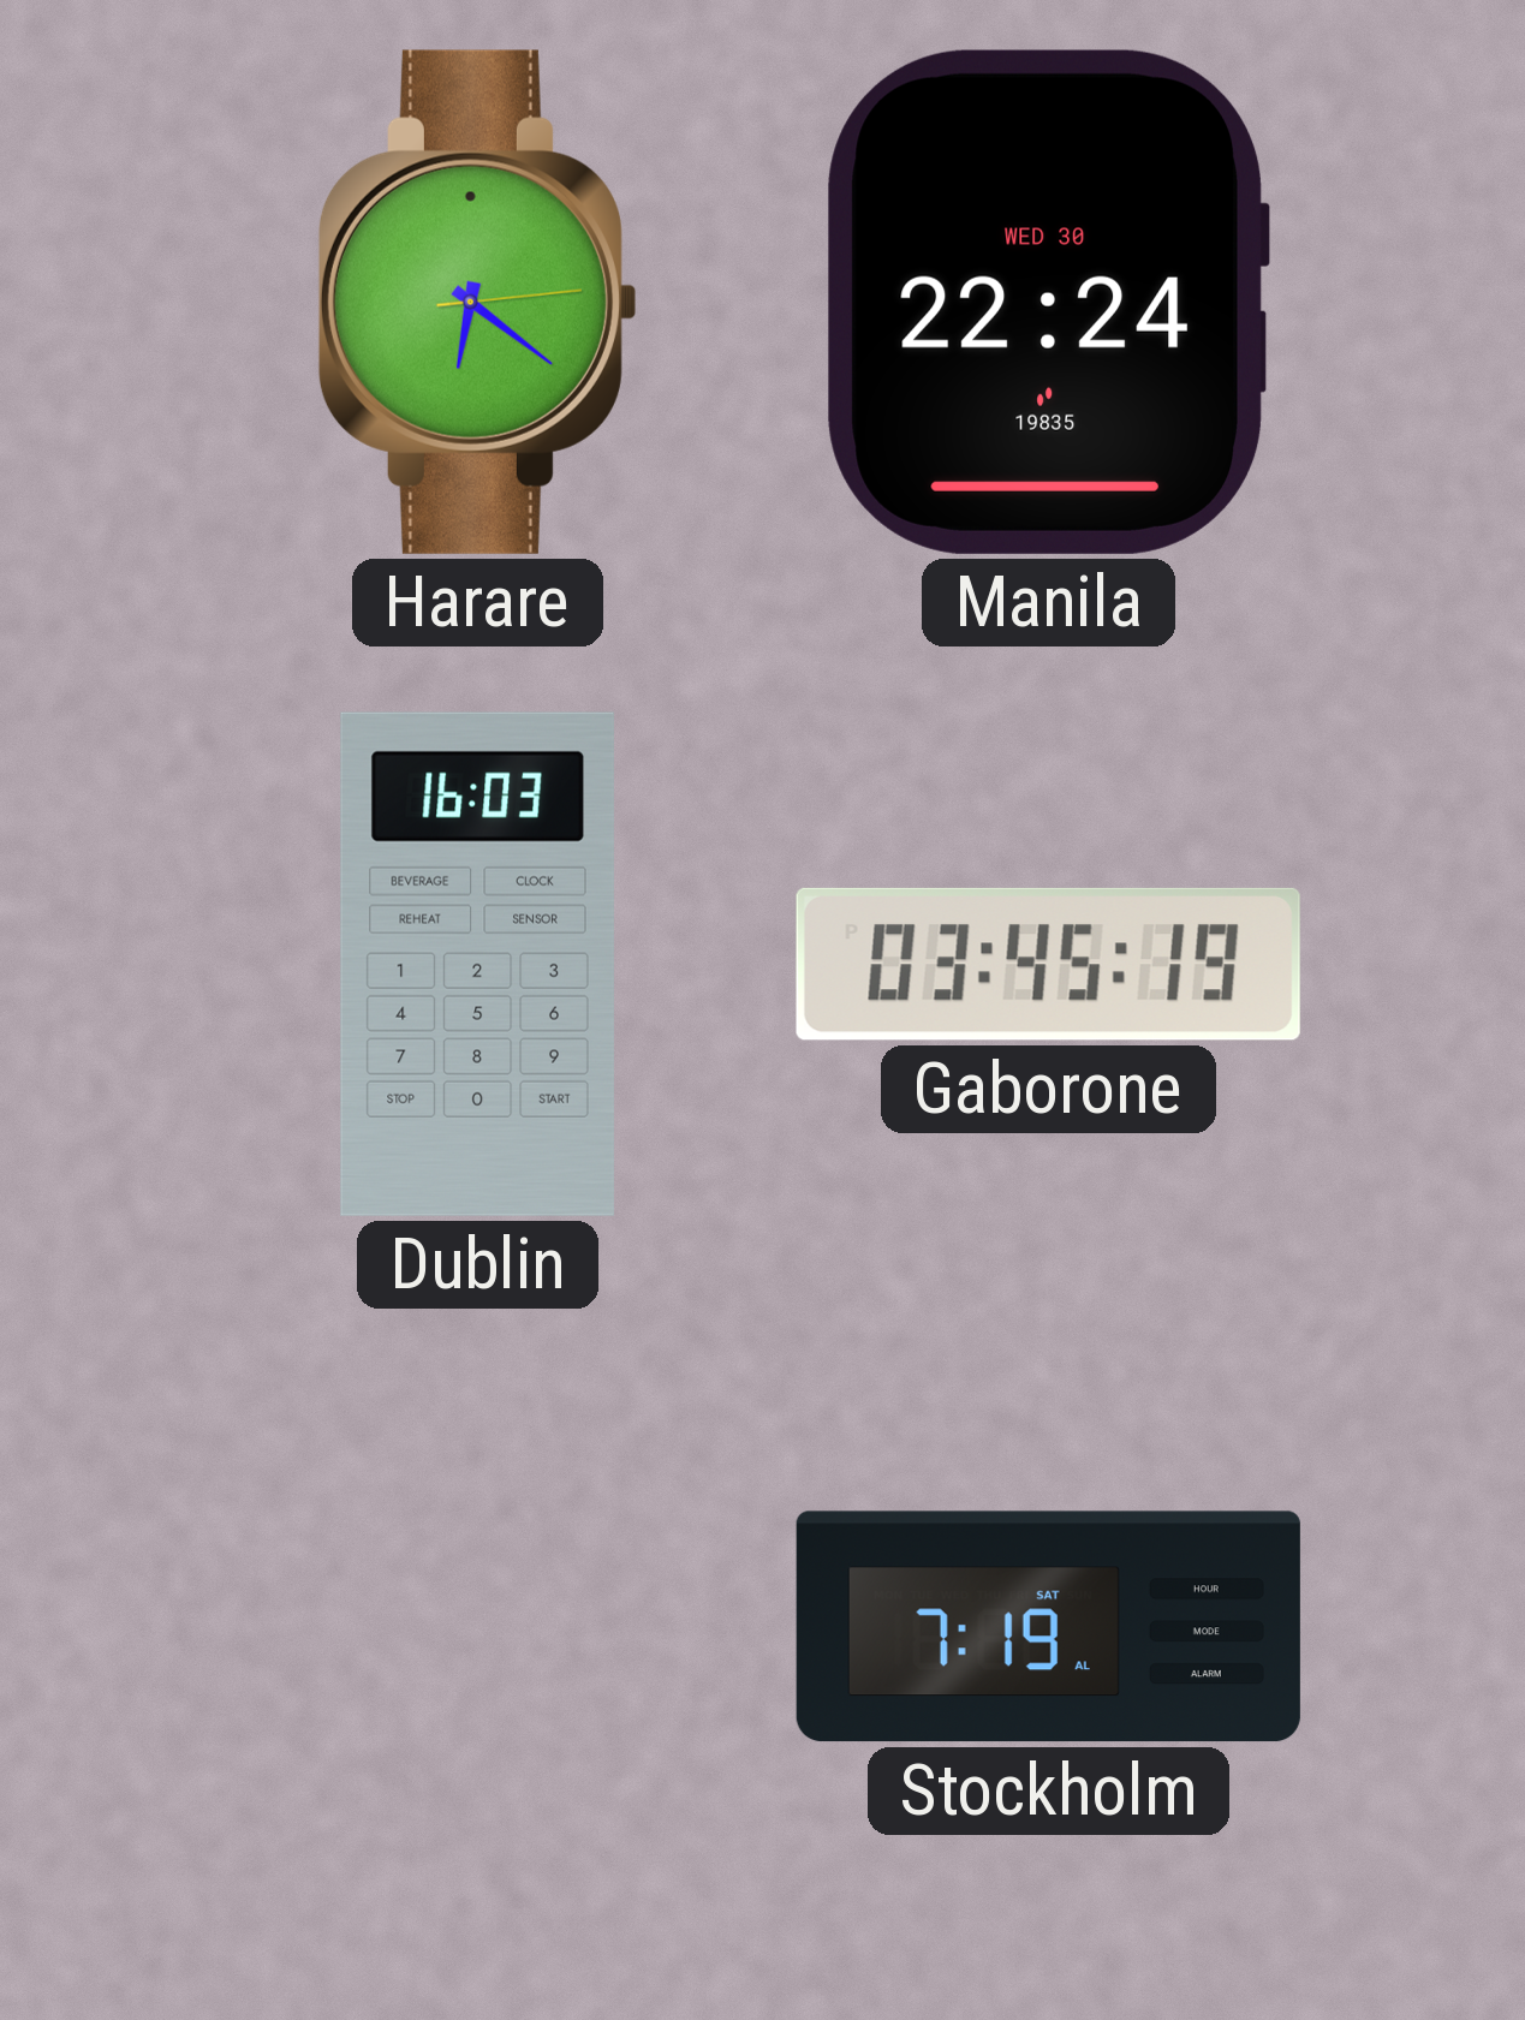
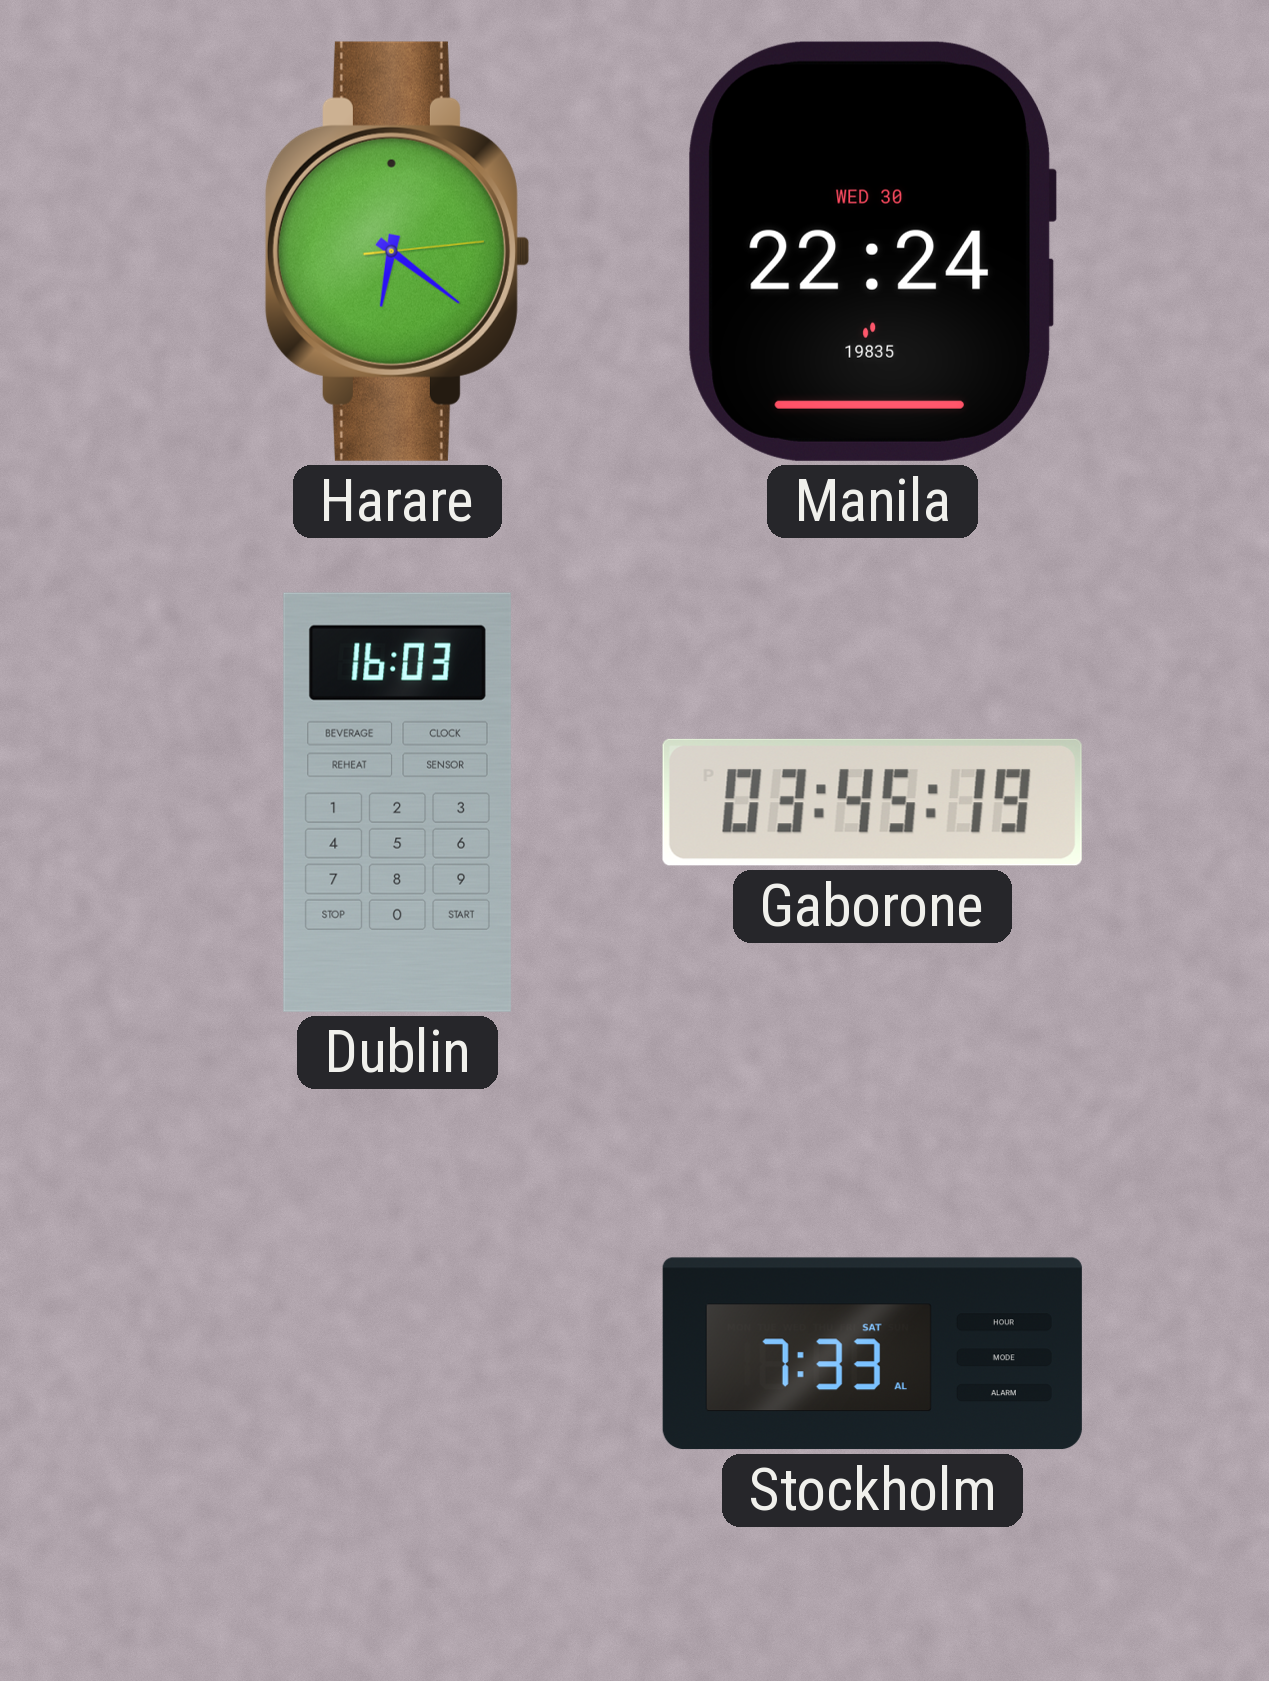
Stockholm: 7:19 -> 7:33 (872, 1354)
